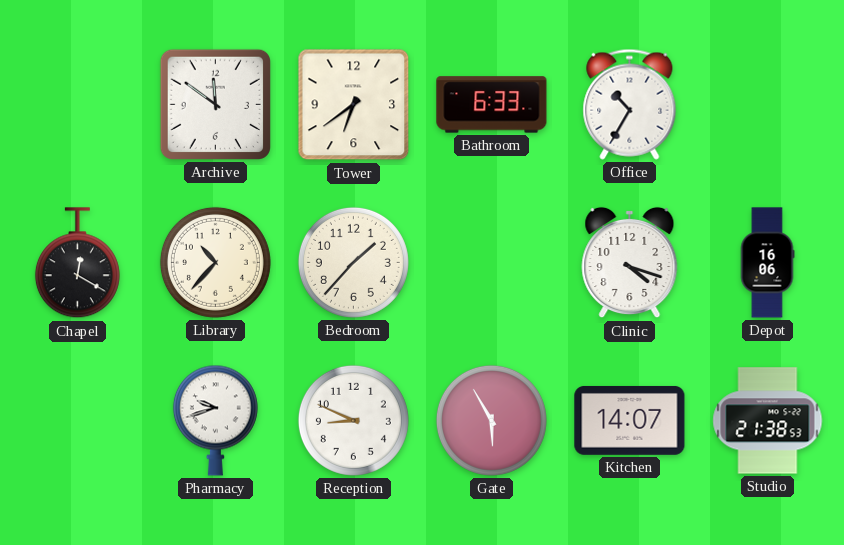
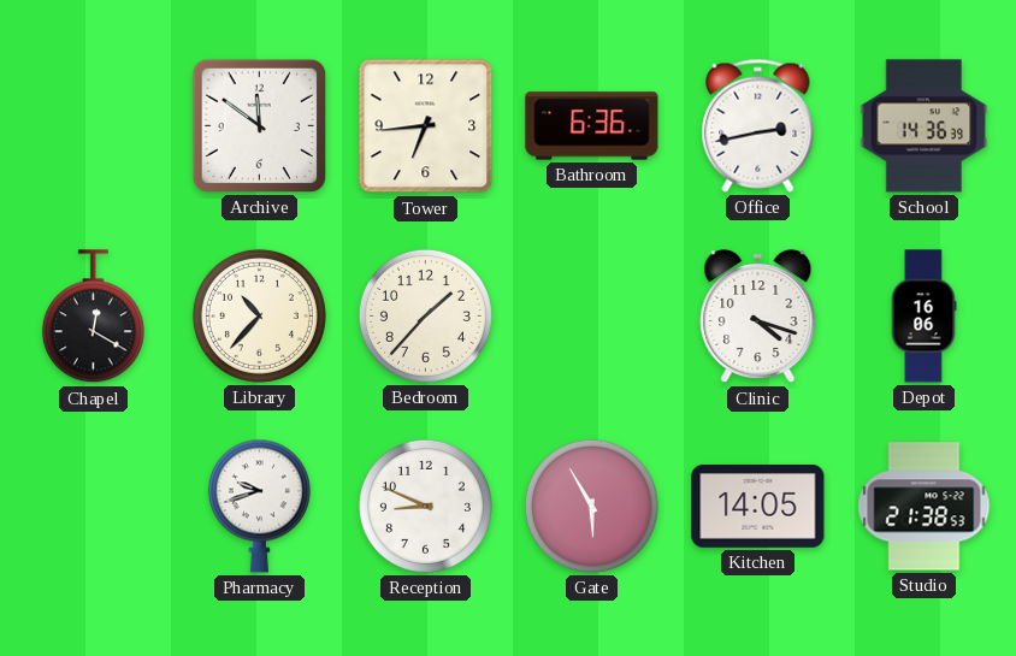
Tower: 6:39 -> 6:44 (426, 126)
Bathroom: 6:33 -> 6:36 (592, 126)
Office: 10:35 -> 2:43 (758, 125)
School: none -> 14:36 (925, 126)
Kitchen: 14:07 -> 14:05 (758, 506)
